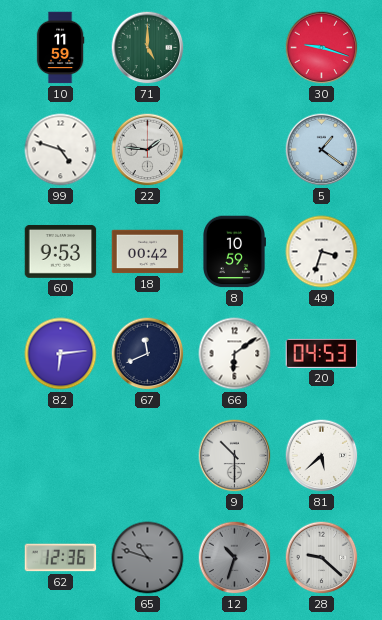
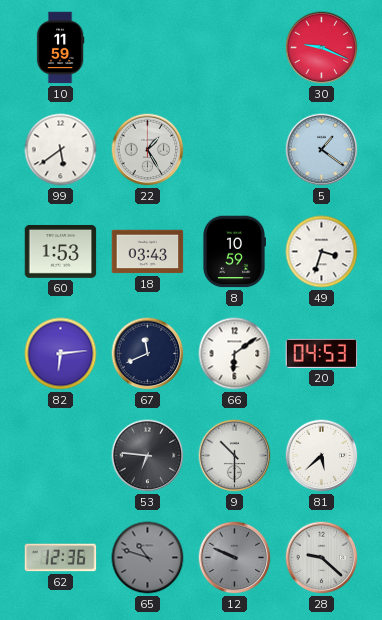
71: 5:00 -> none (148, 48)
30: 9:18 -> 9:19 (322, 48)
99: 4:48 -> 5:39 (61, 150)
22: 1:46 -> 1:25 (148, 150)
60: 9:53 -> 1:53 (61, 251)
18: 00:42 -> 03:43 (148, 252)
53: none -> 6:46 (148, 456)
12: 10:33 -> 9:49 (235, 558)
